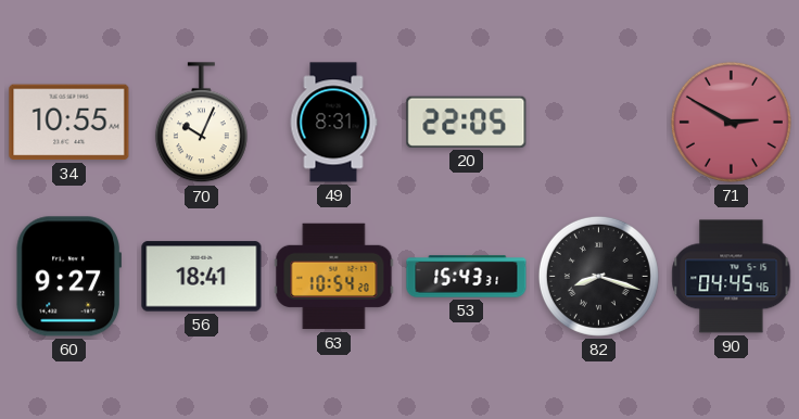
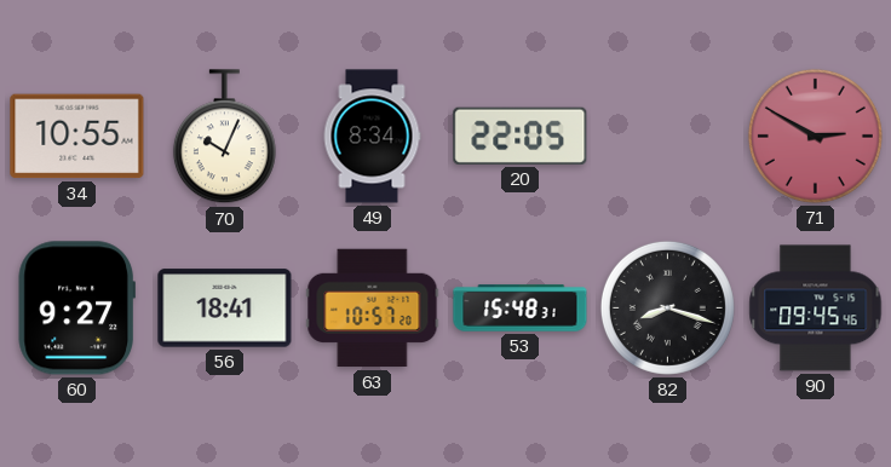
49: 8:31 -> 8:34 (372, 137)
63: 10:54 -> 10:57 (373, 309)
53: 15:43 -> 15:48 (521, 309)
90: 04:45 -> 09:45 (816, 309)
